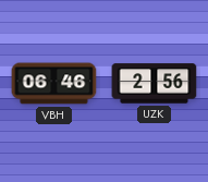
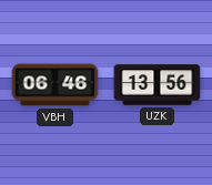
UZK: 2:56 -> 13:56 (158, 85)
